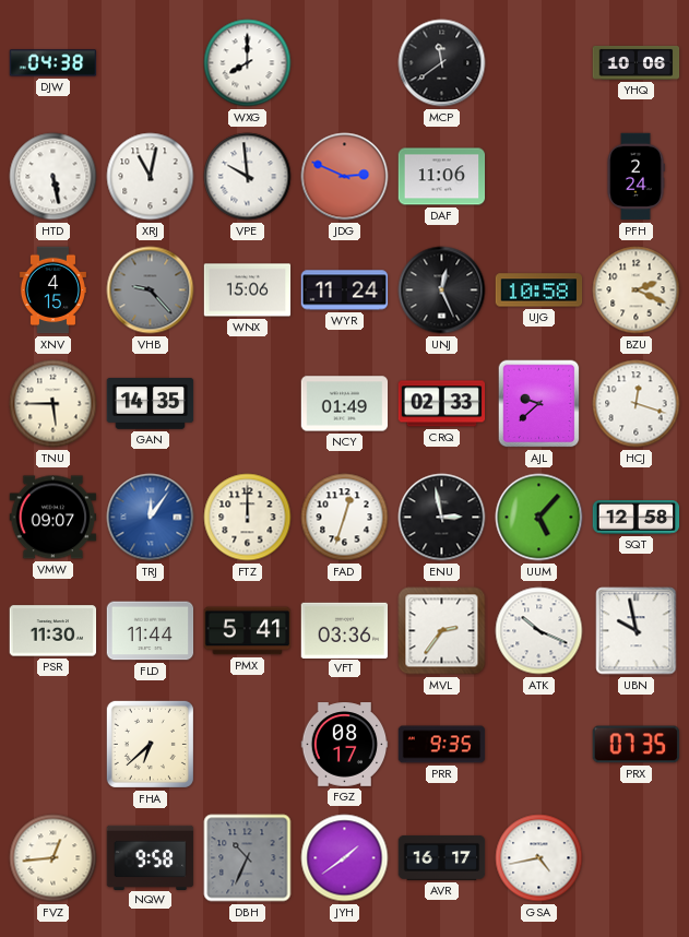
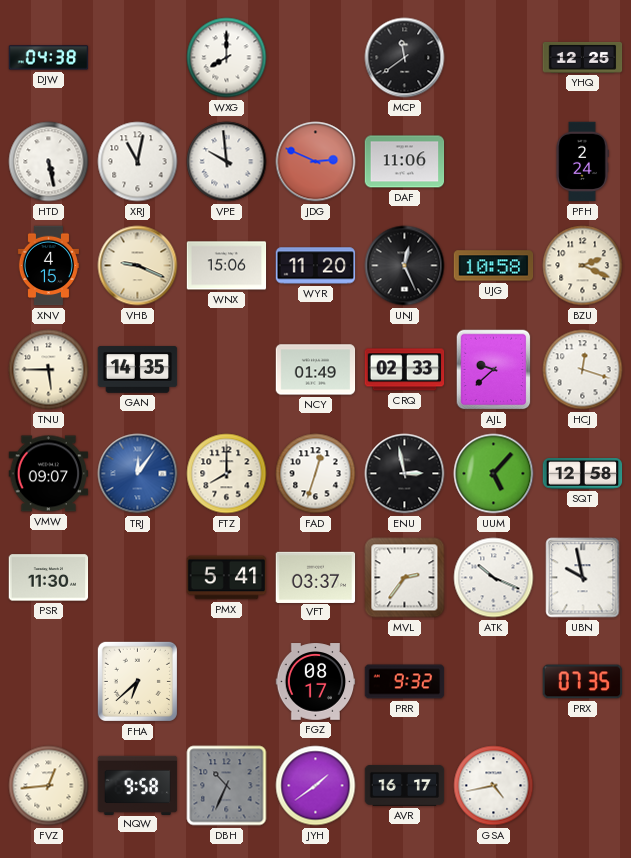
YHQ: 10:06 -> 12:25 (583, 57)
VHB: 9:23 -> 9:19 (138, 266)
VHB dial: grey -> cream (138, 266)
WYR: 11:24 -> 11:20 (316, 266)
FTZ: 12:00 -> 8:00 (227, 474)
FLD: 11:44 -> none (151, 631)
VFT: 03:36 -> 03:37 (316, 577)
PRR: 9:35 -> 9:32 (405, 682)
